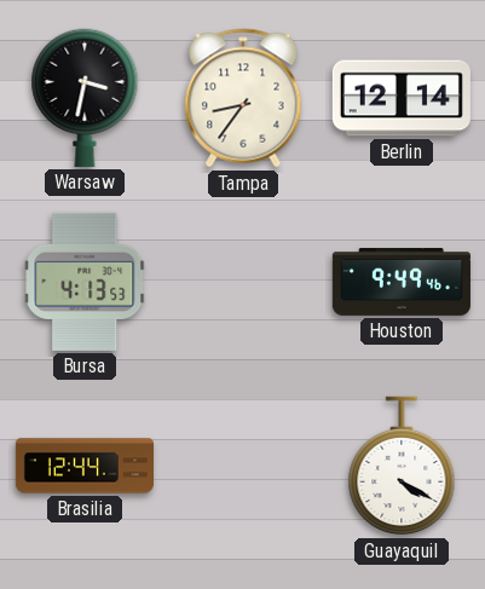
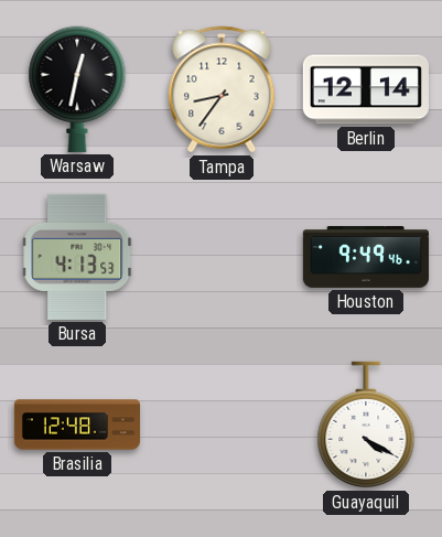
Warsaw: 3:32 -> 12:32 (77, 89)
Brasilia: 12:44 -> 12:48 (76, 425)
